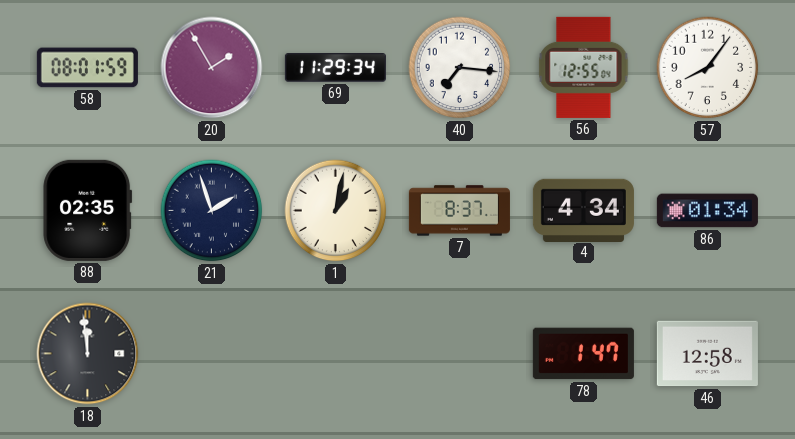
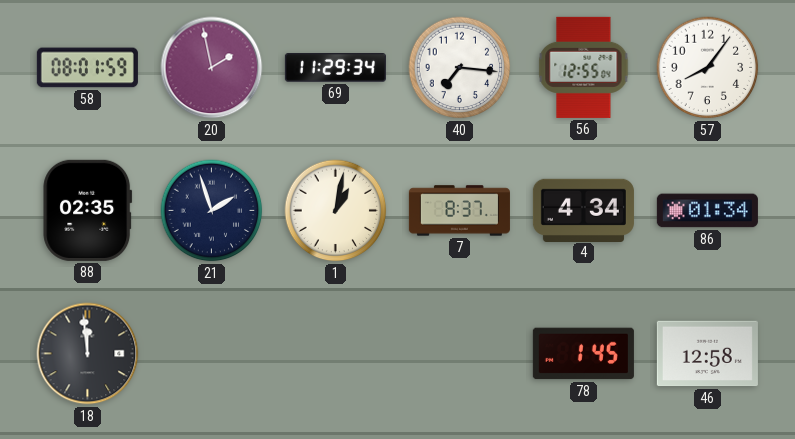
20: 1:55 -> 1:58 (212, 68)
78: 1:47 -> 1:45 (583, 354)
